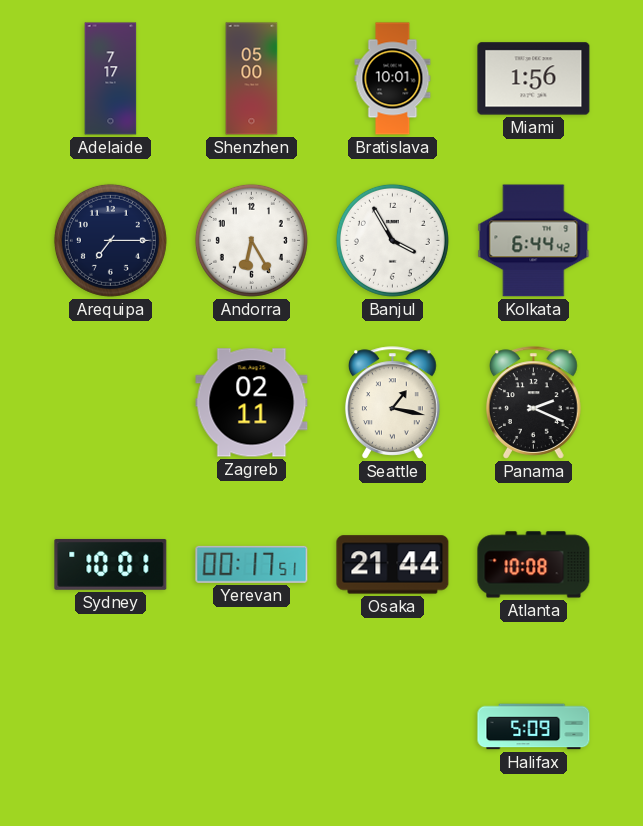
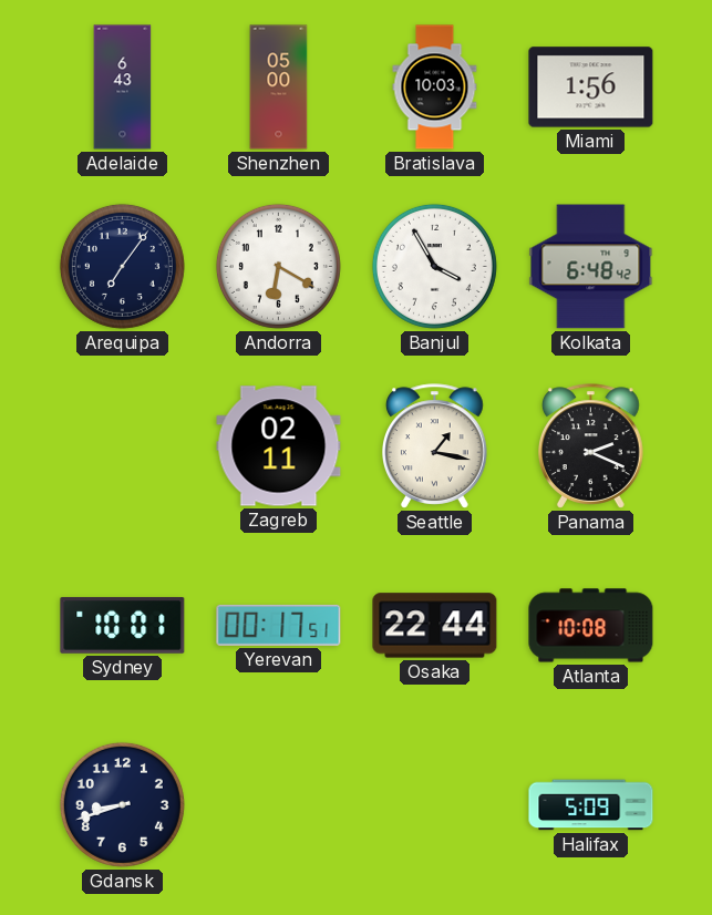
Adelaide: 7:17 -> 6:43 (123, 88)
Bratislava: 10:01 -> 10:03 (435, 88)
Arequipa: 7:15 -> 7:06 (122, 266)
Andorra: 6:25 -> 6:20 (278, 266)
Kolkata: 6:44 -> 6:48 (591, 267)
Osaka: 21:44 -> 22:44 (435, 626)
Gdansk: none -> 8:42 (122, 804)
